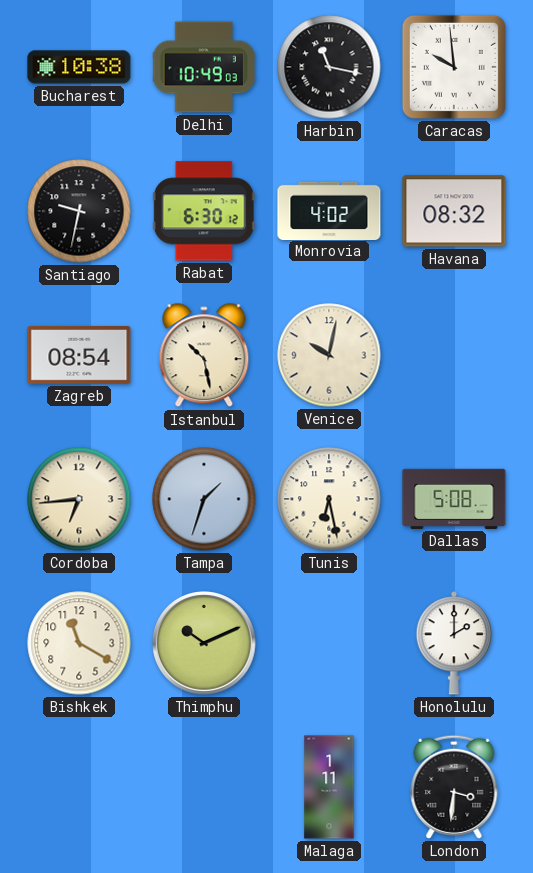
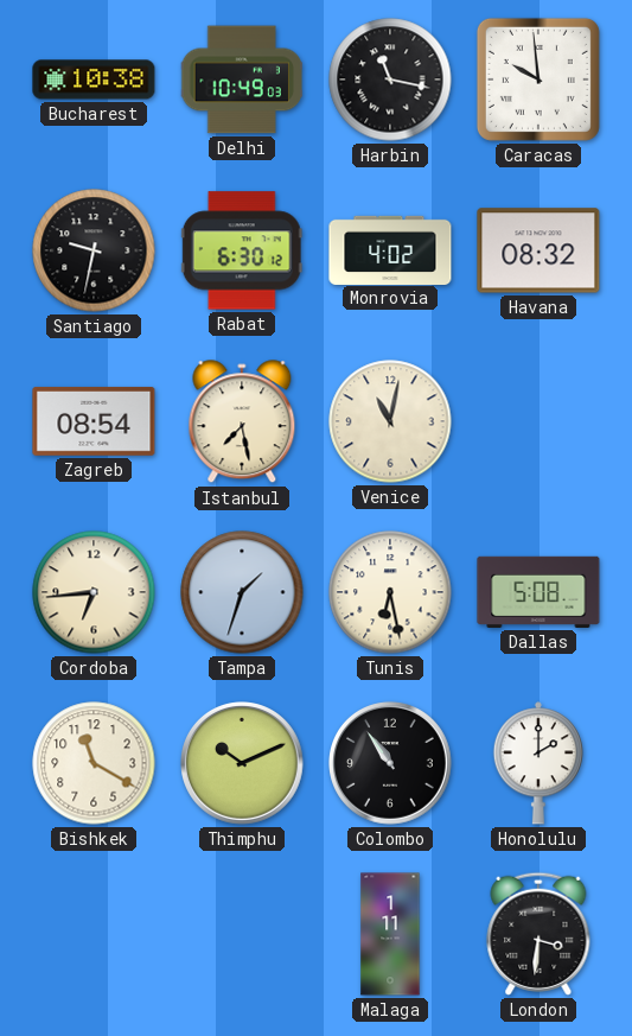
Istanbul: 10:28 -> 7:28 (242, 422)
Venice: 10:02 -> 11:02 (390, 421)
Colombo: none -> 10:54 (391, 764)
